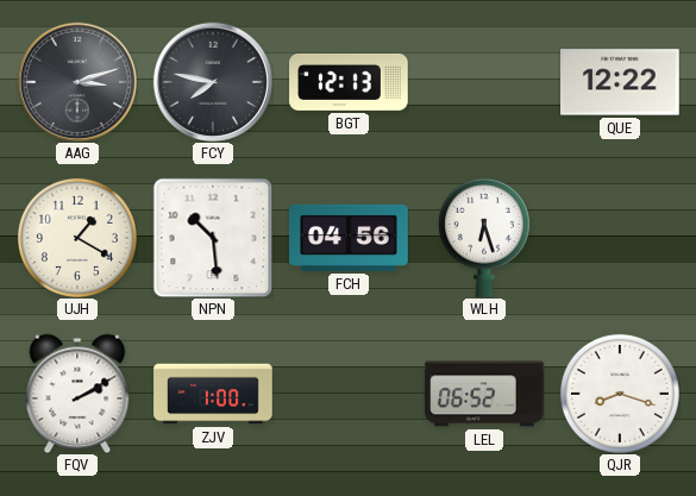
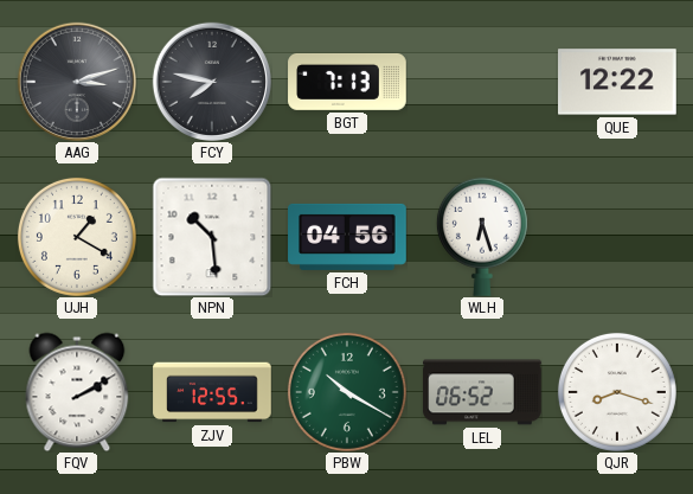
BGT: 12:13 -> 7:13 (347, 82)
ZJV: 1:00 -> 12:55 (212, 392)
PBW: none -> 10:20 (347, 392)
